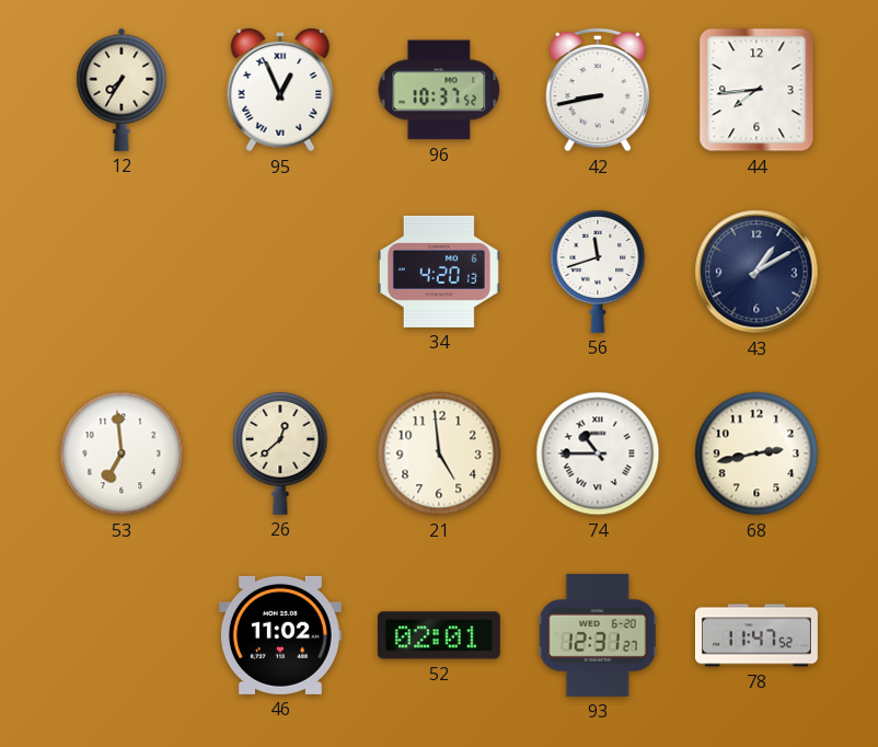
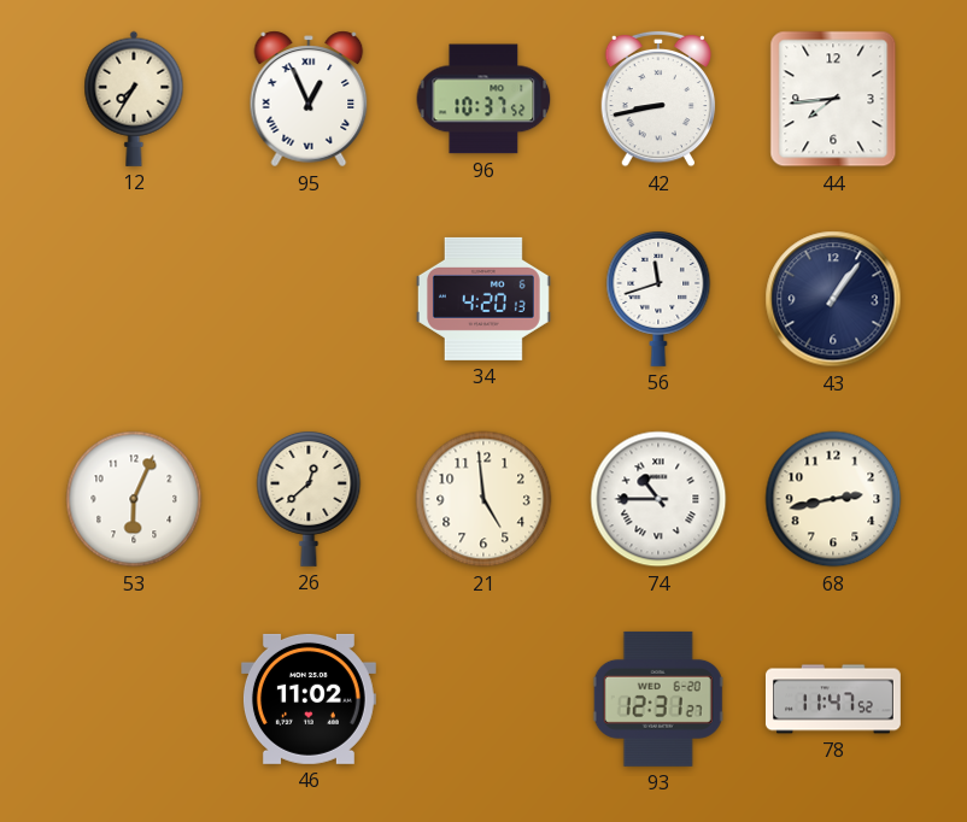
43: 1:10 -> 1:06 (833, 299)
53: 6:59 -> 6:04 (134, 499)
52: 02:01 -> none (439, 635)
